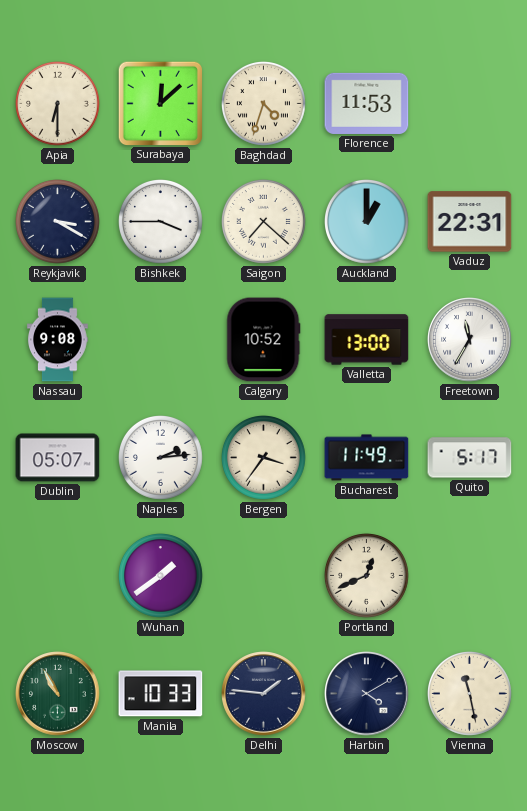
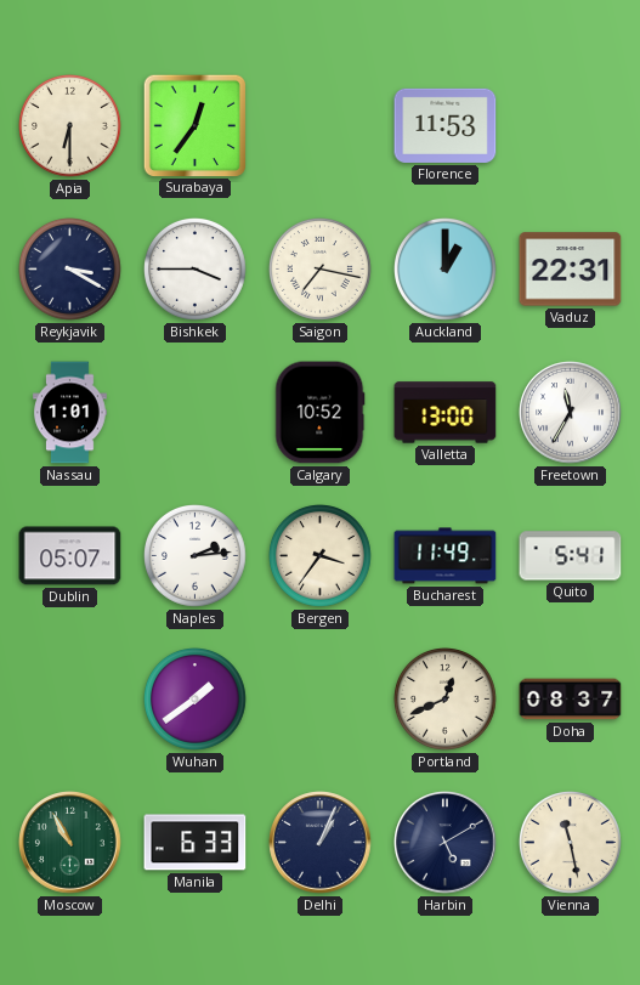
Surabaya: 12:08 -> 12:36 (194, 125)
Baghdad: 4:33 -> none (264, 104)
Saigon: 7:22 -> 7:17 (321, 270)
Nassau: 9:08 -> 1:01 (70, 413)
Quito: 5:17 -> 5:41 (571, 556)
Doha: none -> 08:37 (571, 700)
Manila: 10:33 -> 6:33 (196, 843)
Delhi: 1:46 -> 1:04 (321, 843)
Harbin: 4:10 -> 5:10 (446, 843)
